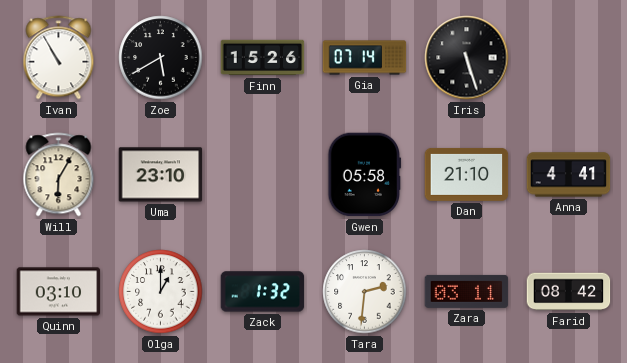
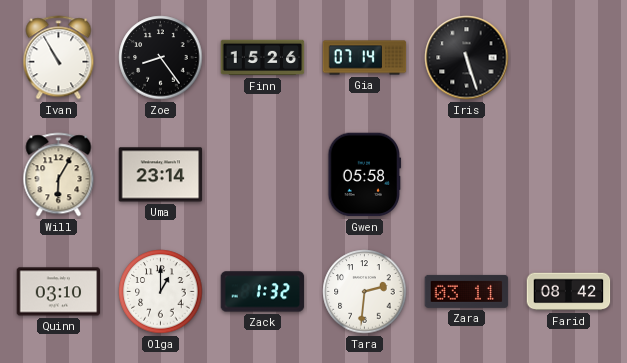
Zoe: 5:40 -> 8:24 (161, 58)
Uma: 23:10 -> 23:14 (161, 175)
Dan: 21:10 -> none (467, 174)
Anna: 4:41 -> none (569, 175)
